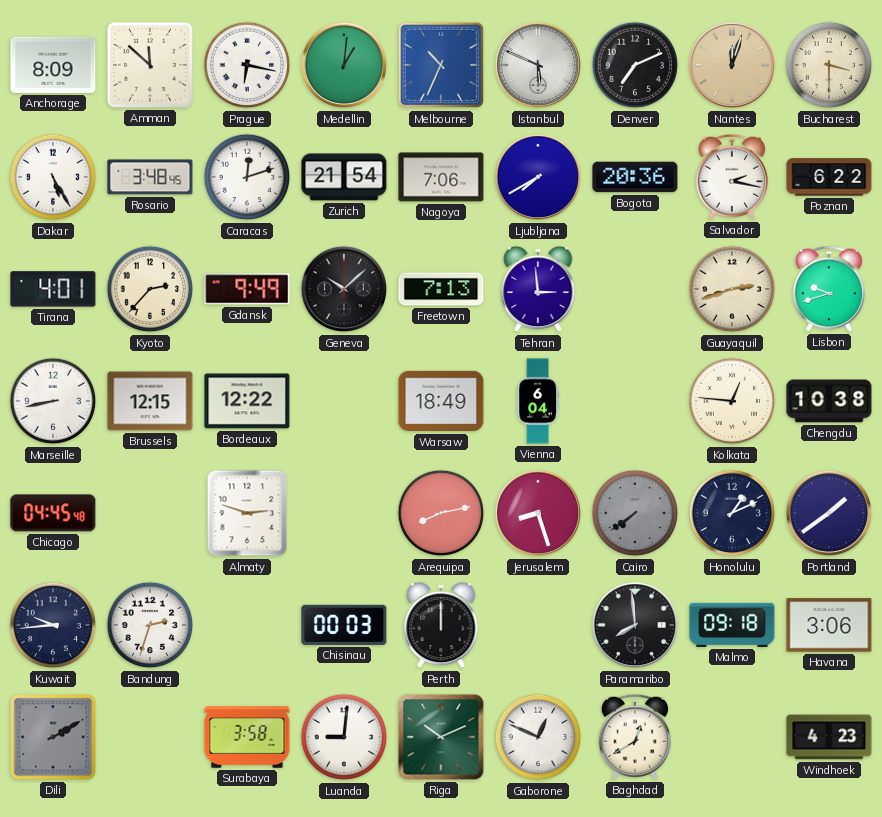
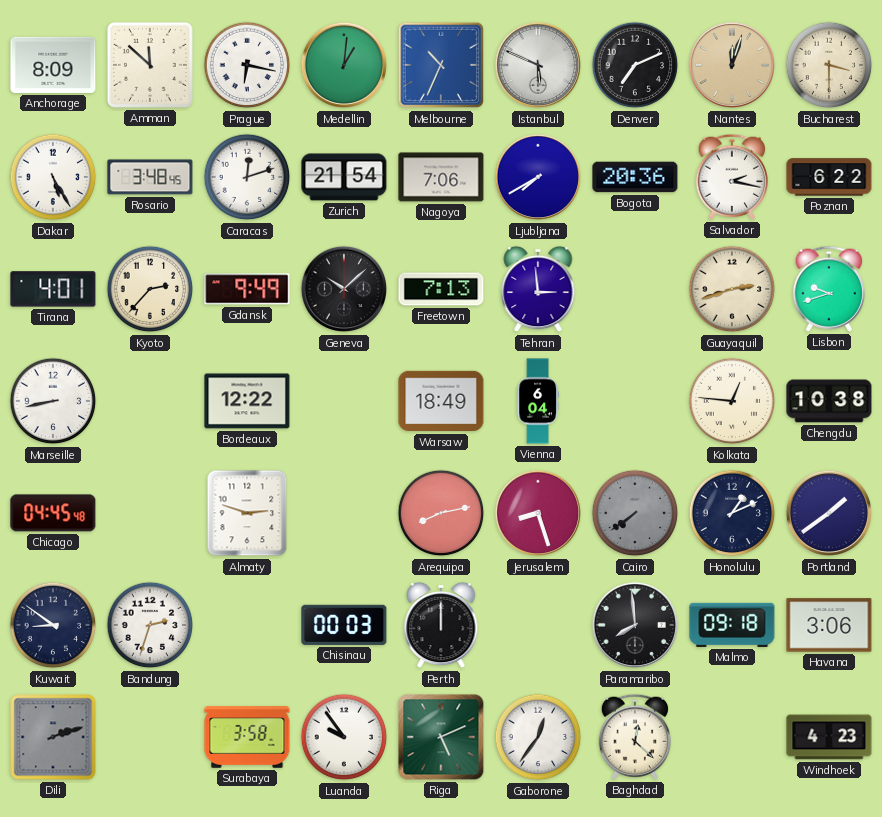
Brussels: 12:15 -> none (150, 401)
Kuwait: 9:44 -> 8:51 (53, 625)
Dili: 2:10 -> 2:12 (53, 737)
Luanda: 9:01 -> 9:54 (344, 737)
Riga: 10:11 -> 5:11 (441, 737)
Gaborone: 12:49 -> 12:36 (538, 737)
Baghdad: 12:40 -> 12:22 (634, 737)
